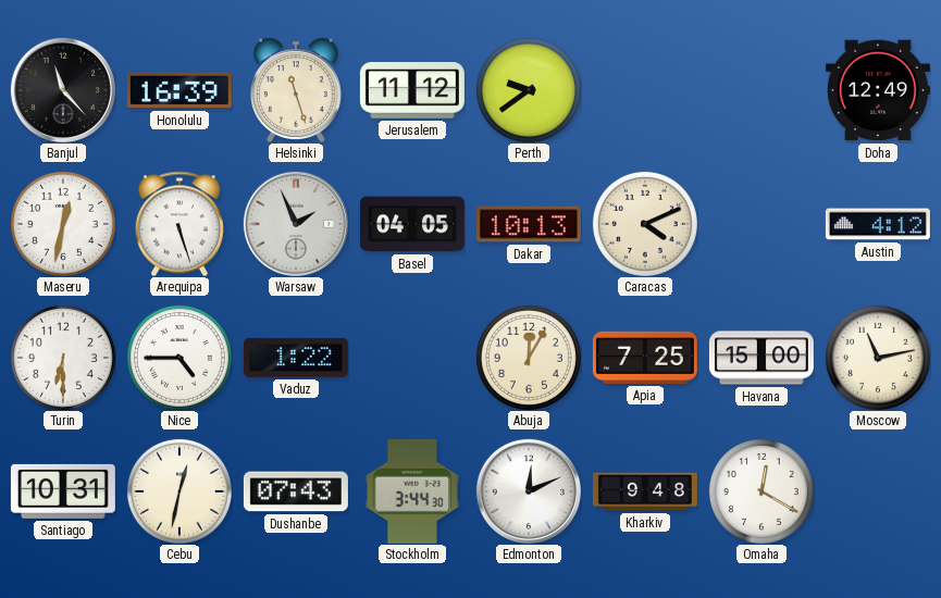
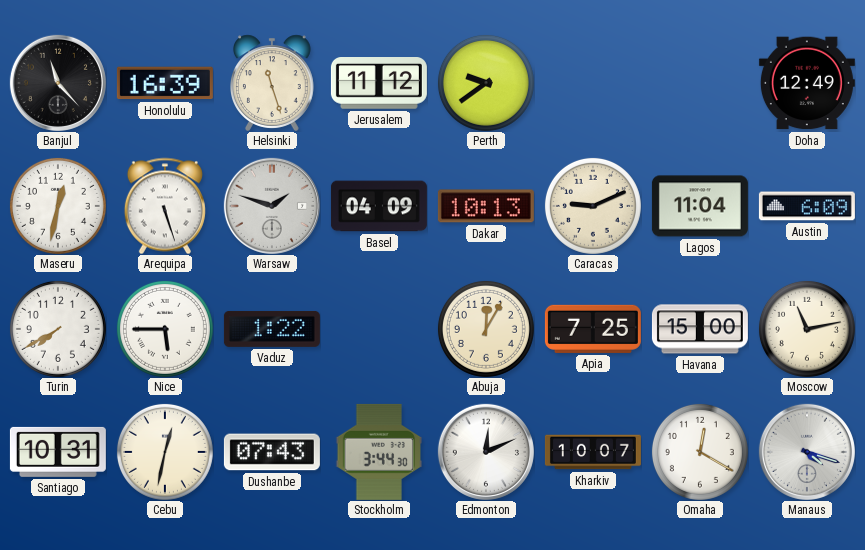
Warsaw: 1:56 -> 1:48 (272, 206)
Basel: 04:05 -> 04:09 (379, 206)
Caracas: 4:11 -> 9:11 (593, 206)
Lagos: none -> 11:04 (700, 206)
Austin: 4:12 -> 6:09 (807, 206)
Turin: 6:30 -> 7:40 (58, 329)
Nice: 4:45 -> 5:45 (165, 329)
Kharkiv: 9:48 -> 10:07 (593, 452)
Manaus: none -> 4:18 (807, 452)
